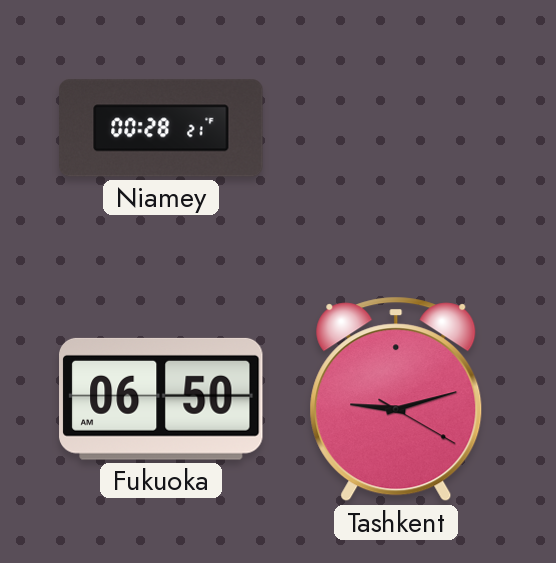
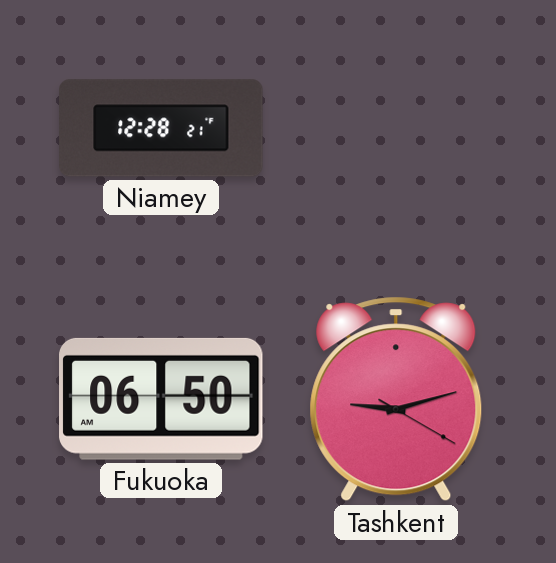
Niamey: 00:28 -> 12:28 (161, 128)
